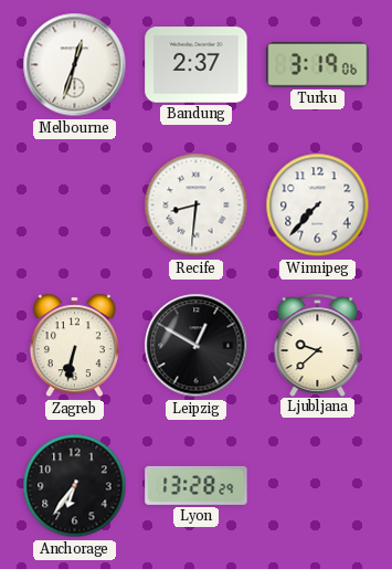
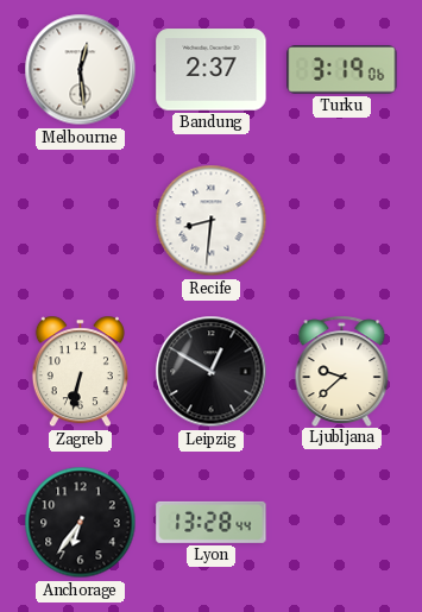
Melbourne: 12:33 -> 12:29 (81, 70)
Winnipeg: 7:37 -> none (318, 206)
Lyon: 13:28:29 -> 13:28:44 (212, 522)
